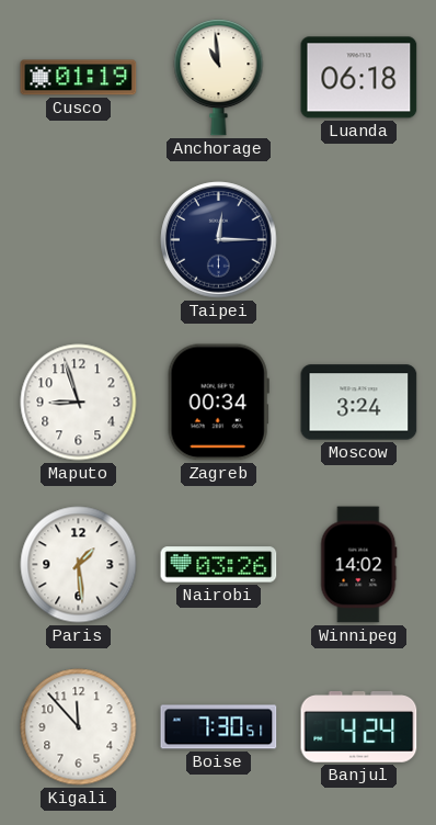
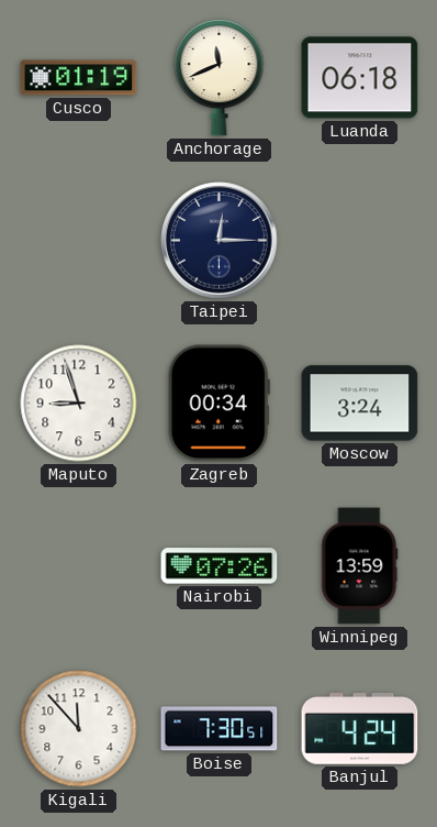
Anchorage: 10:59 -> 11:41 (220, 78)
Paris: 1:29 -> none (79, 565)
Nairobi: 03:26 -> 07:26 (220, 566)
Winnipeg: 14:02 -> 13:59 (360, 566)
